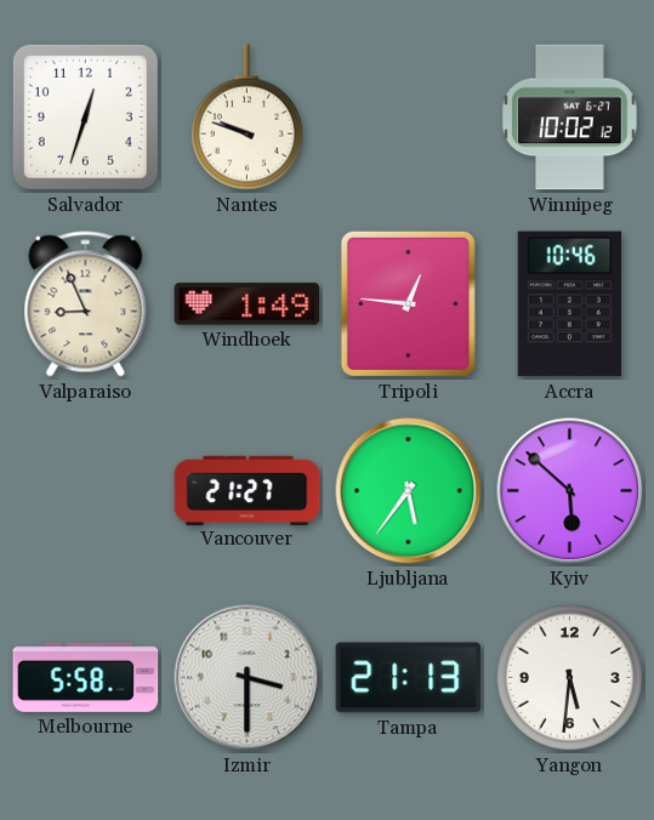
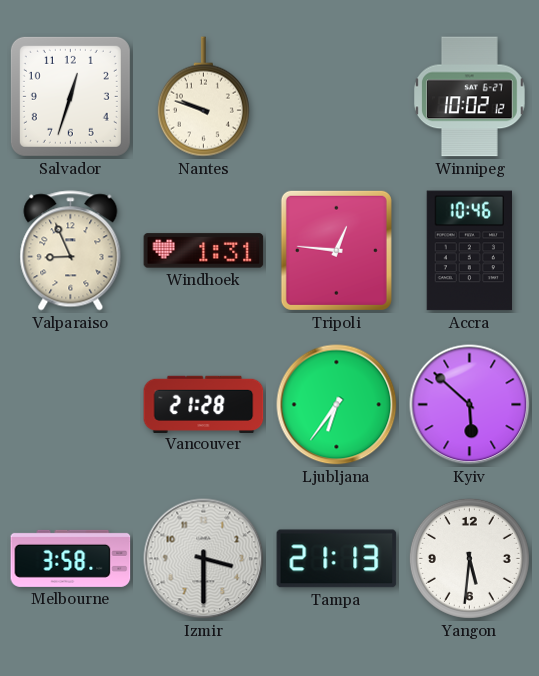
Windhoek: 1:49 -> 1:31 (204, 251)
Vancouver: 21:27 -> 21:28 (204, 404)
Ljubljana: 5:36 -> 6:36 (337, 405)
Melbourne: 5:58 -> 3:58 (71, 558)
